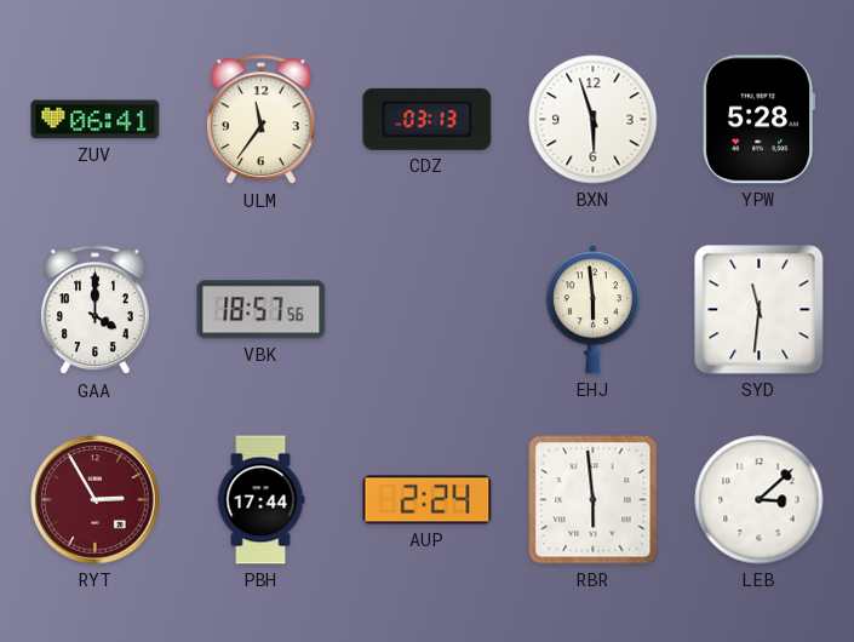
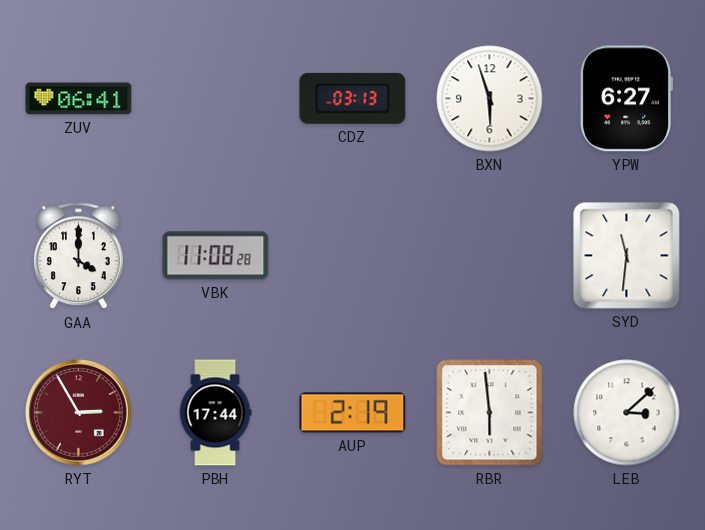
ULM: 11:36 -> none (260, 120)
YPW: 5:28 -> 6:27 (627, 99)
VBK: 18:57 -> 11:08 (216, 256)
EHJ: 5:59 -> none (592, 310)
AUP: 2:24 -> 2:19 (353, 413)
